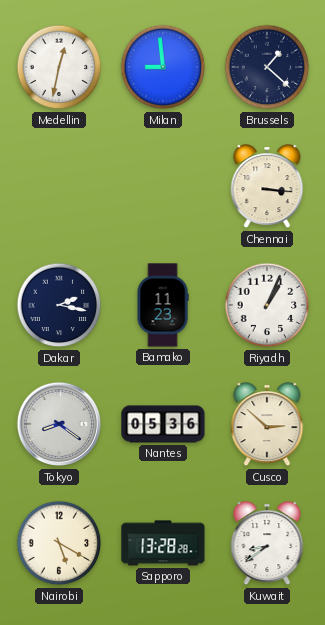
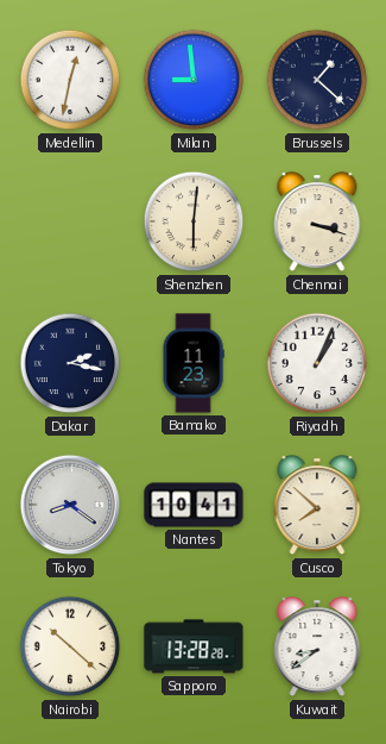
Shenzhen: none -> 6:01 (194, 221)
Chennai: 3:16 -> 3:18 (317, 223)
Nantes: 05:36 -> 10:41 (194, 505)
Cusco: 2:52 -> 7:52 (317, 506)
Nairobi: 5:20 -> 10:22 (70, 646)
